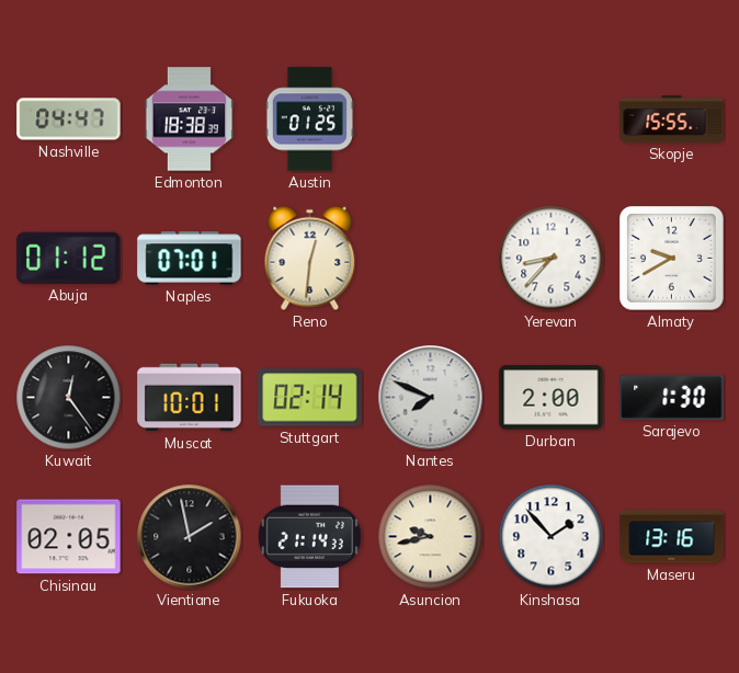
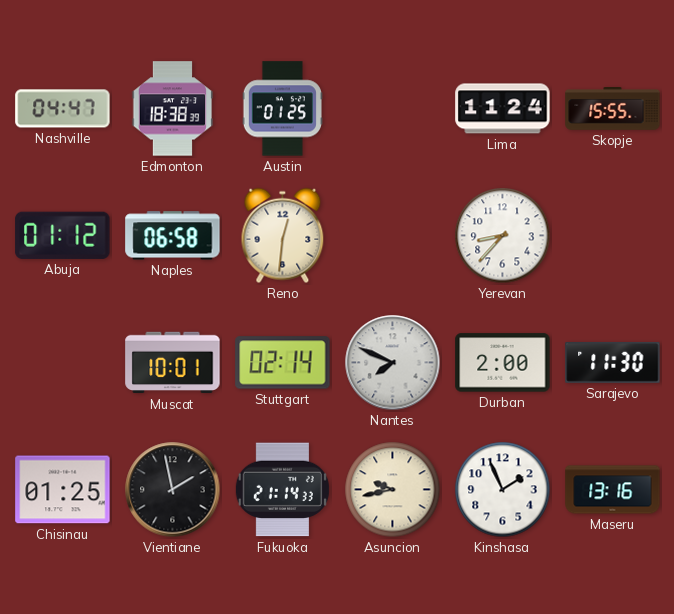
Lima: none -> 11:24 (503, 109)
Naples: 07:01 -> 06:58 (173, 236)
Almaty: 9:40 -> none (672, 259)
Kuwait: 12:24 -> none (69, 398)
Sarajevo: 1:30 -> 11:30 (613, 363)
Chisinau: 02:05 -> 01:25 (63, 490)
Kinshasa: 1:53 -> 1:56 (503, 490)
